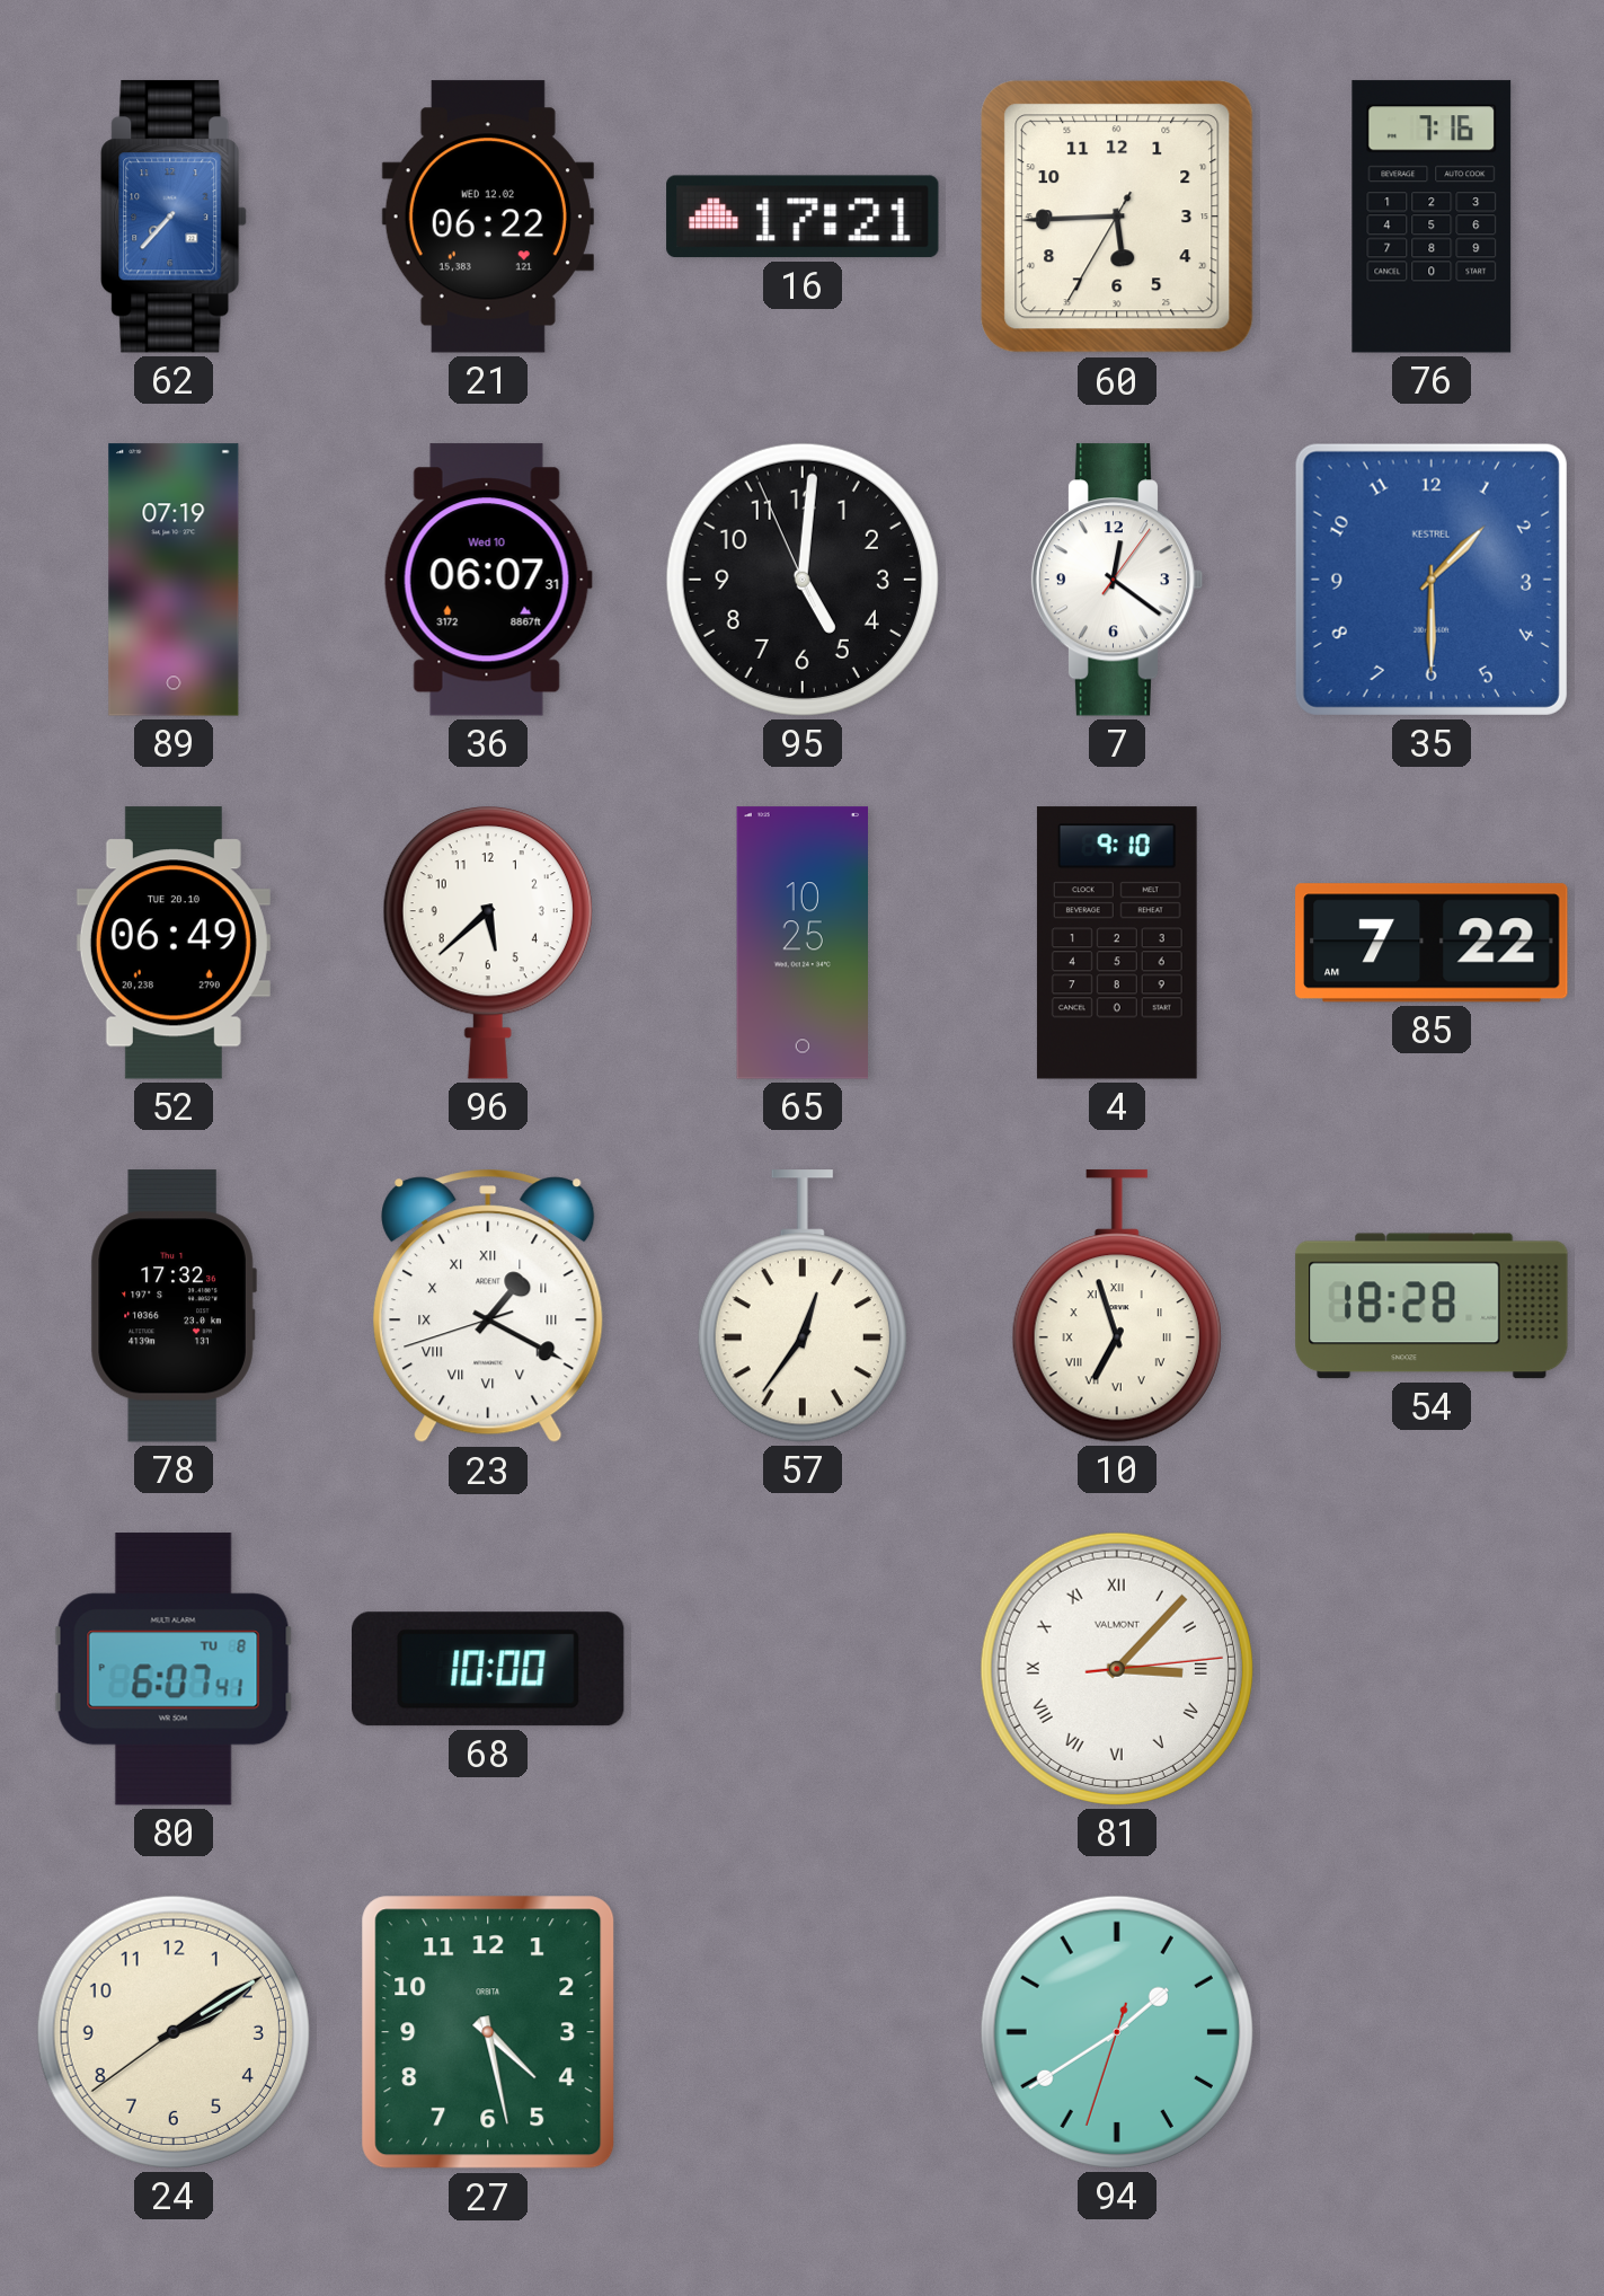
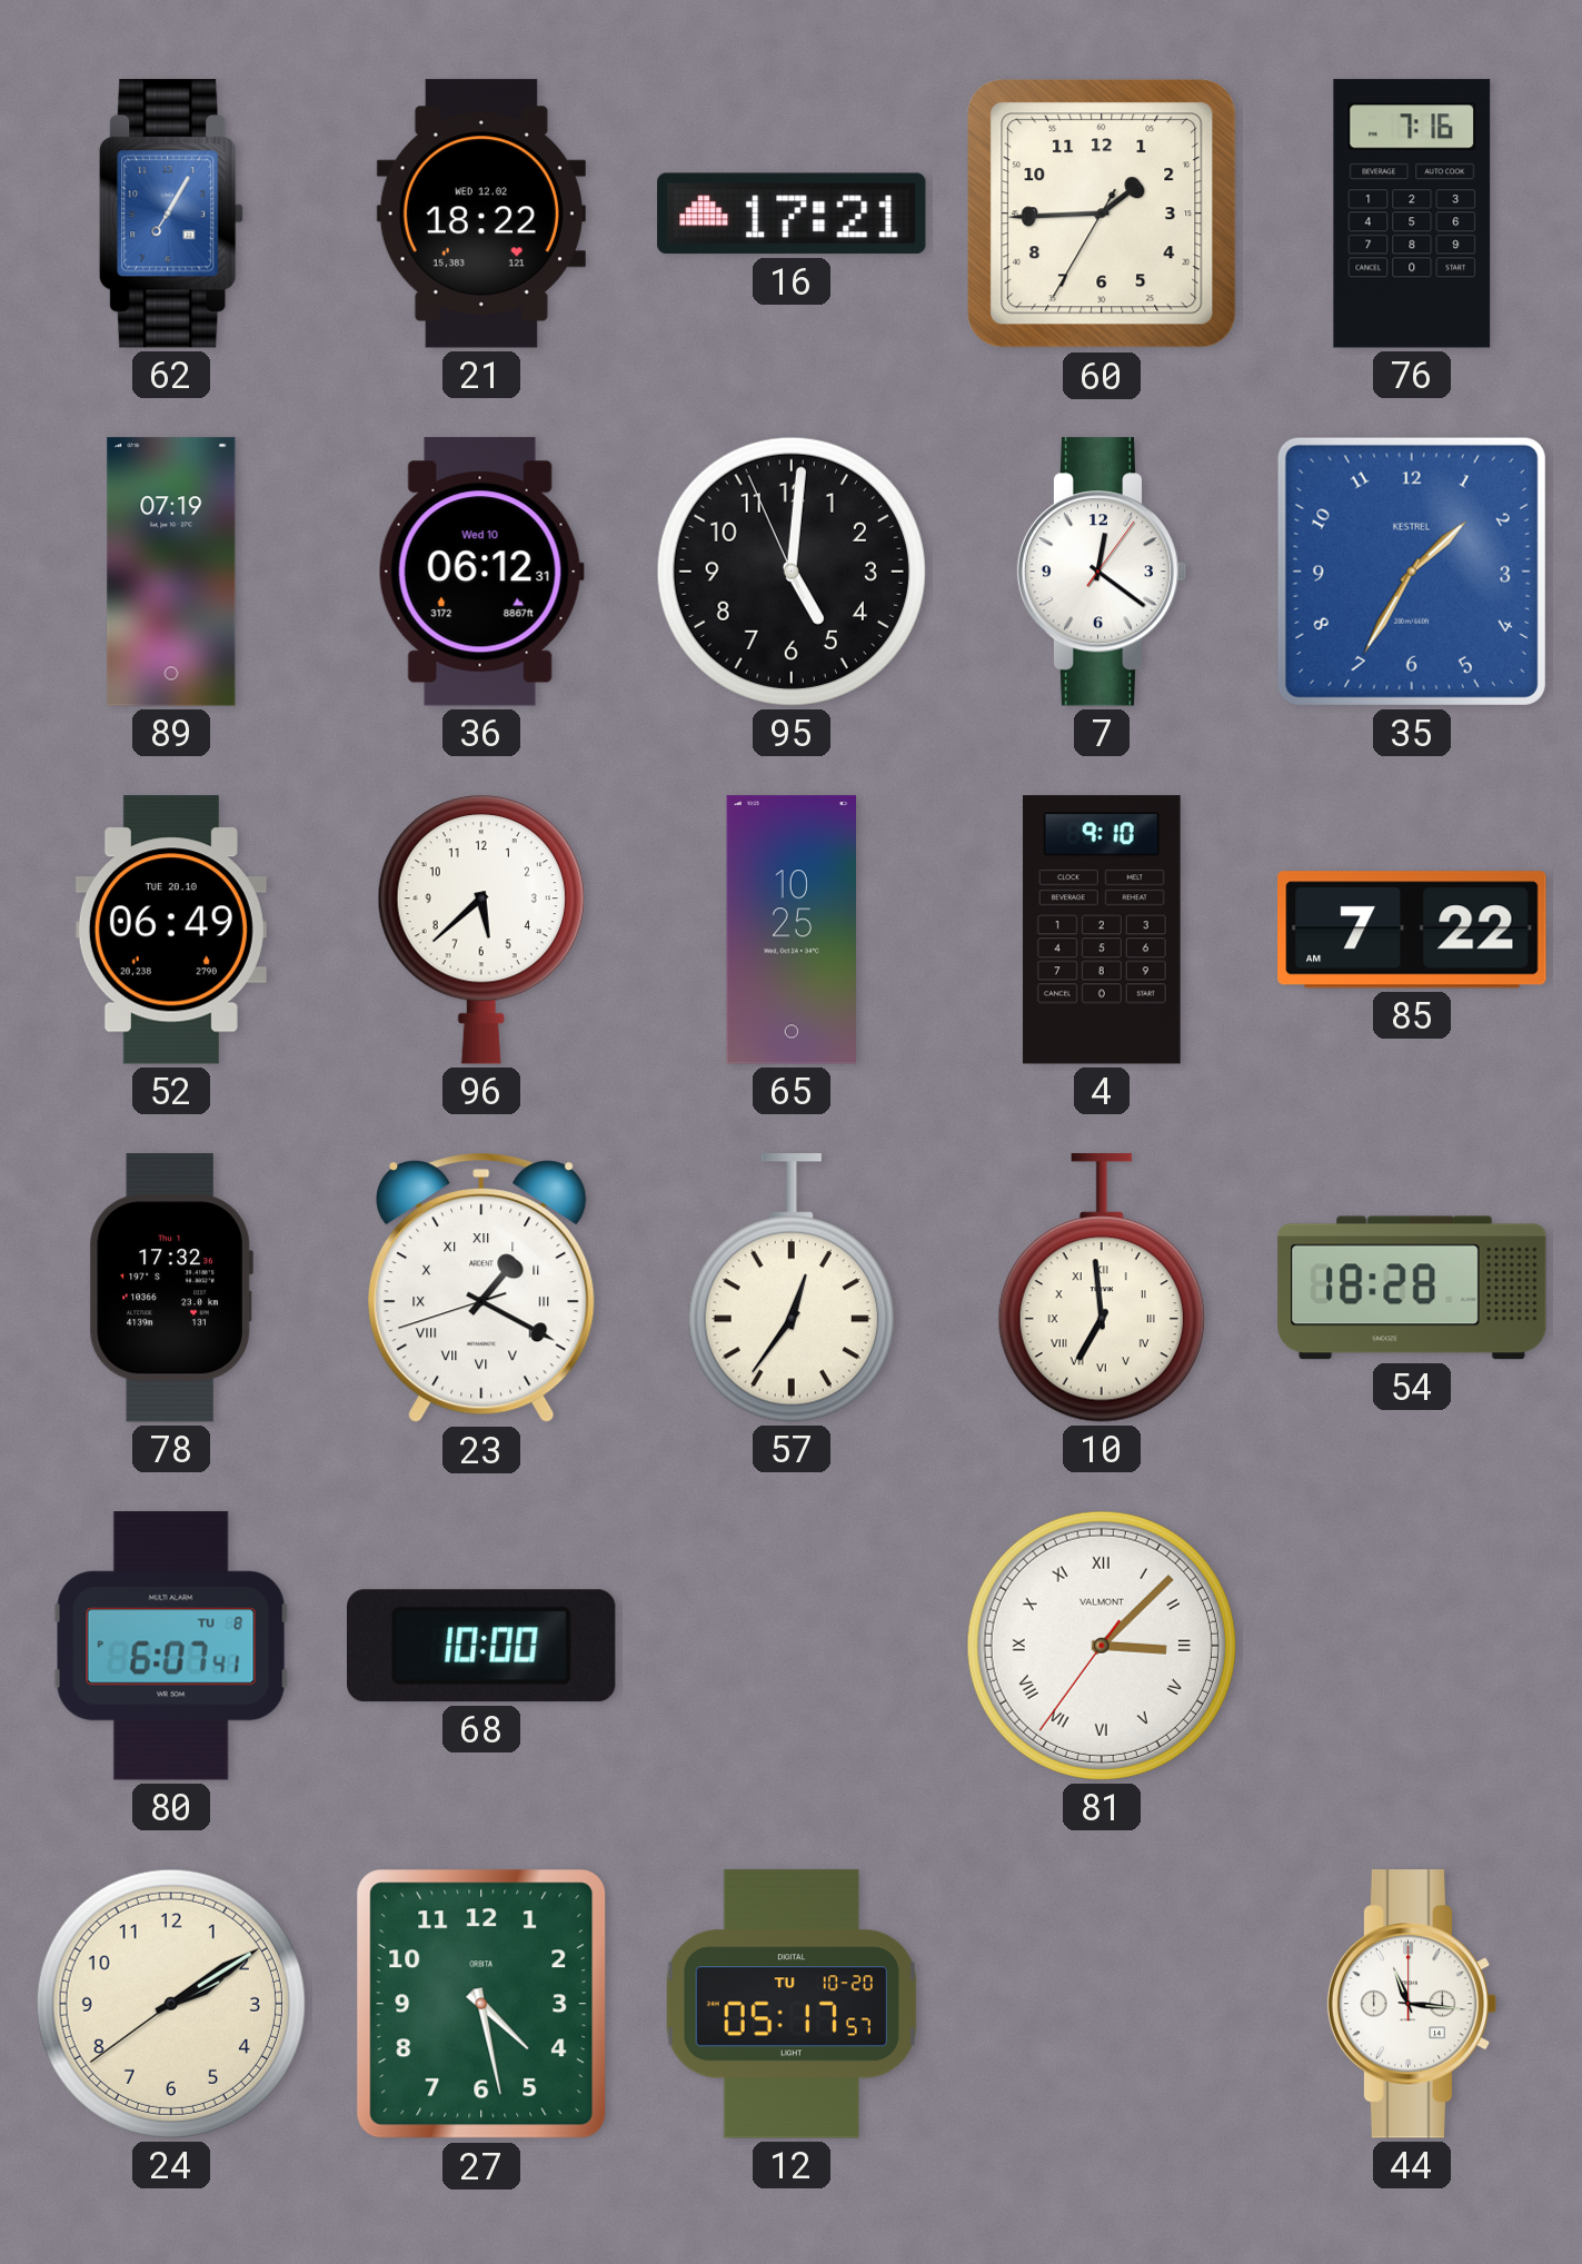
62: 7:37 -> 7:05 (171, 214)
21: 06:22 -> 18:22 (481, 214)
60: 5:44 -> 1:44 (1102, 214)
36: 06:07 -> 06:12 (481, 572)
35: 1:30 -> 1:35 (1412, 572)
10: 6:57 -> 6:59 (1102, 1288)
81: 3:07:14 -> 3:07:36 (1102, 1646)
12: none -> 05:17 (790, 2004)
94: 1:39 -> none (1117, 2032)
44: none -> 11:16 (1412, 2004)
